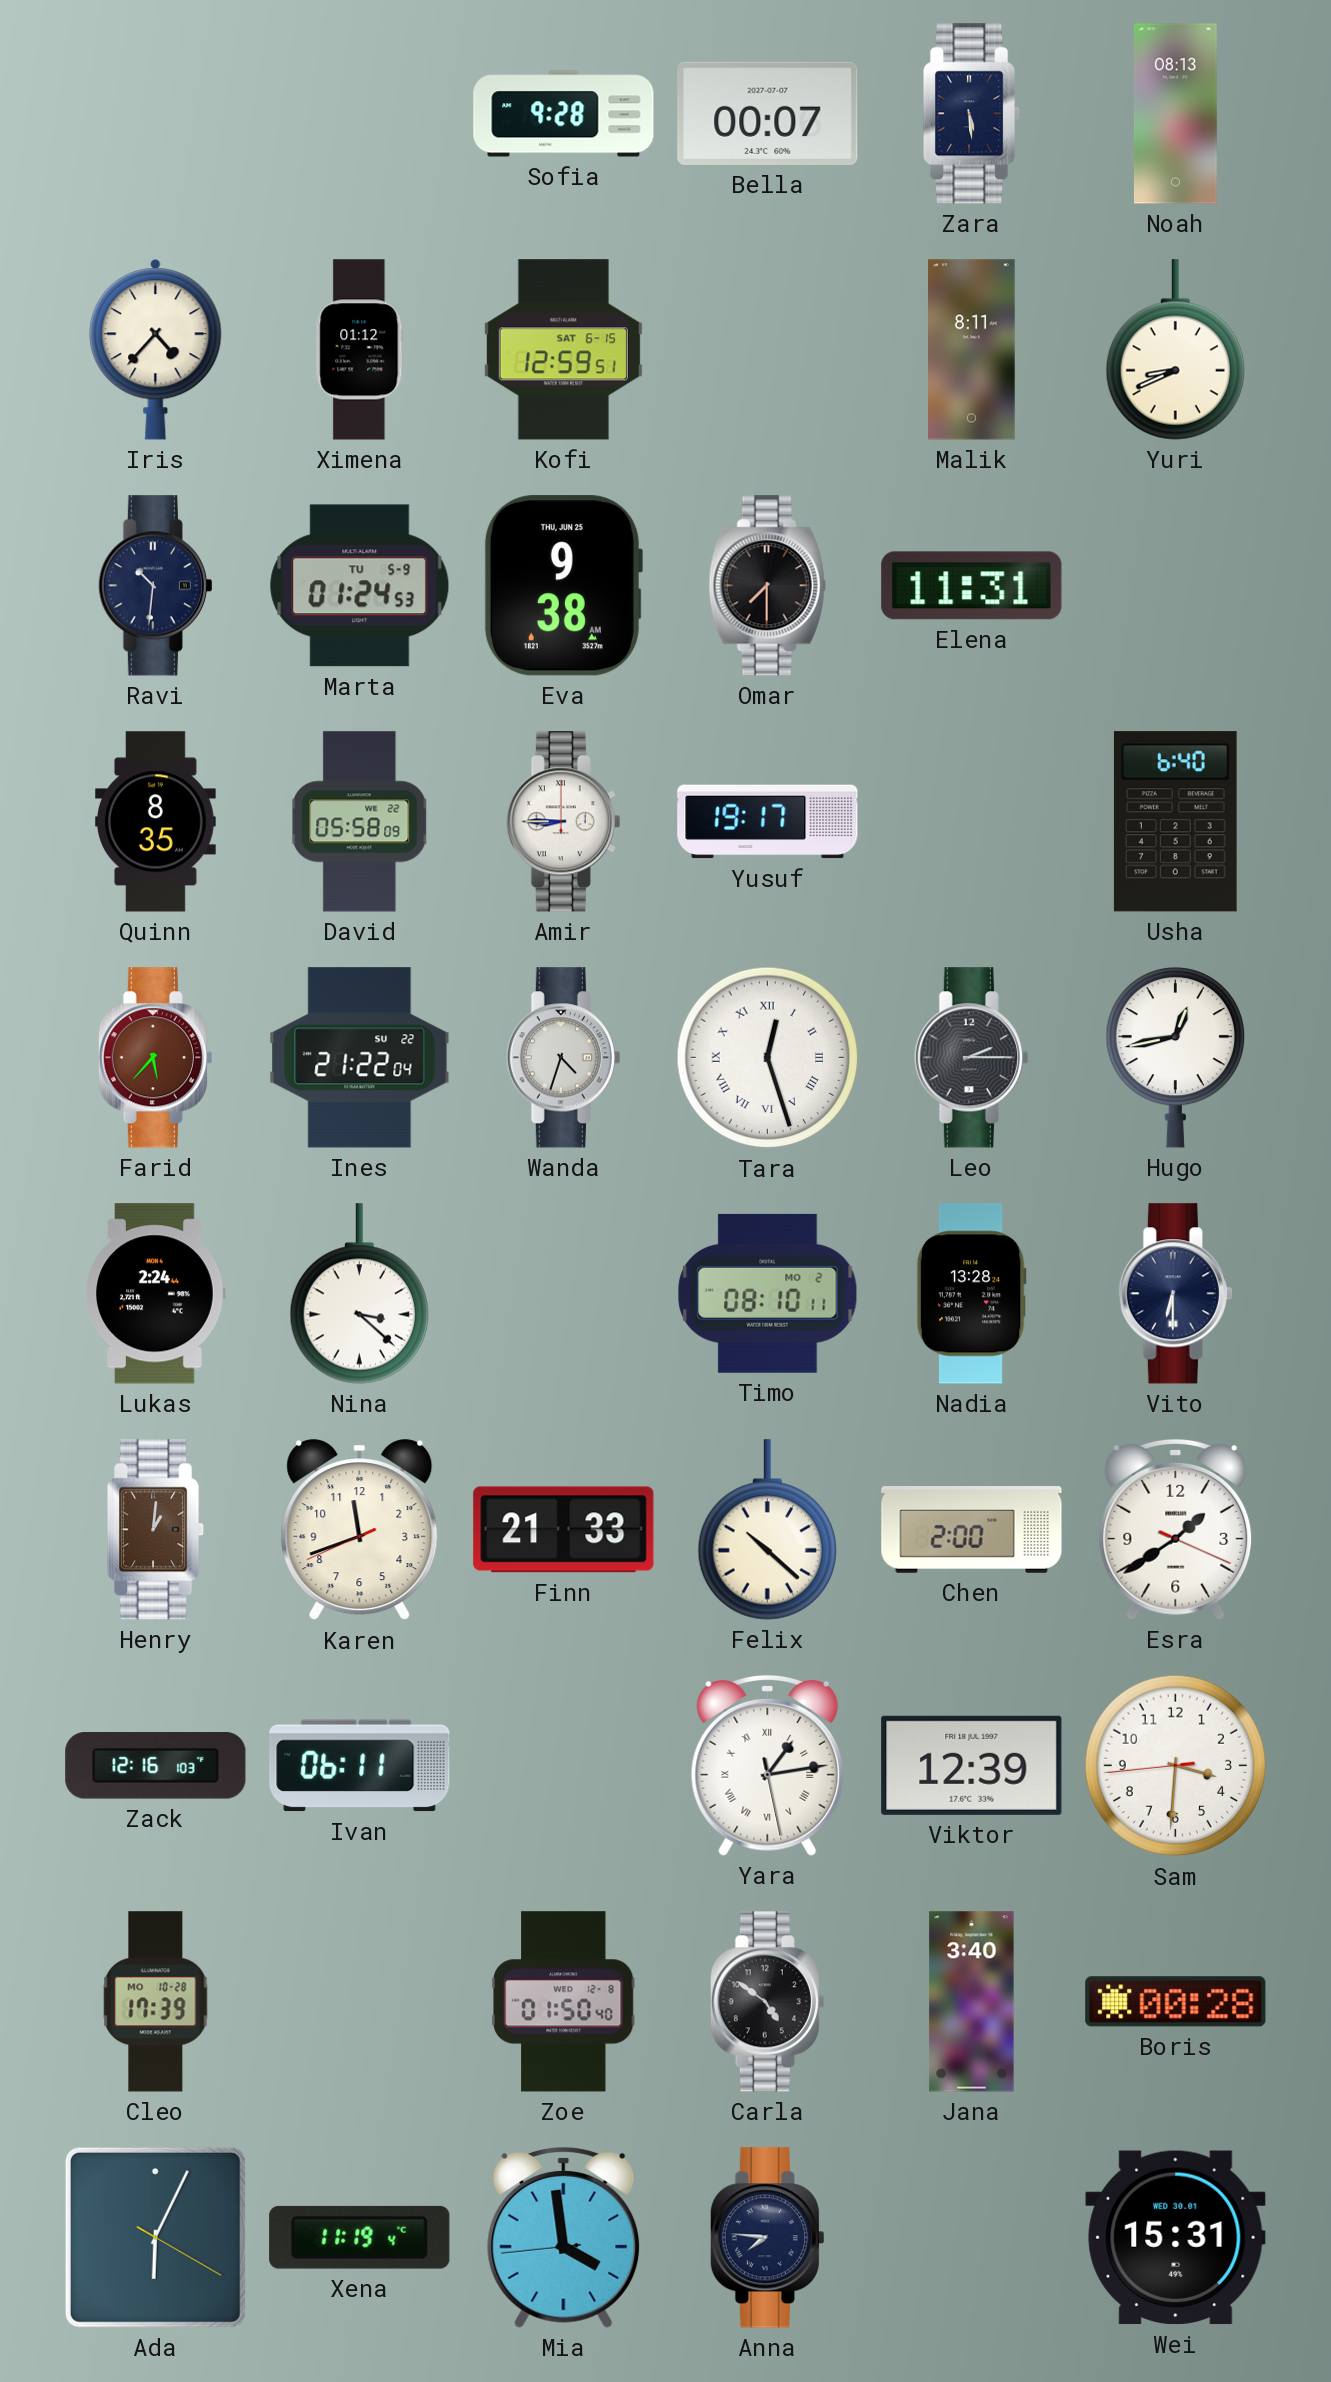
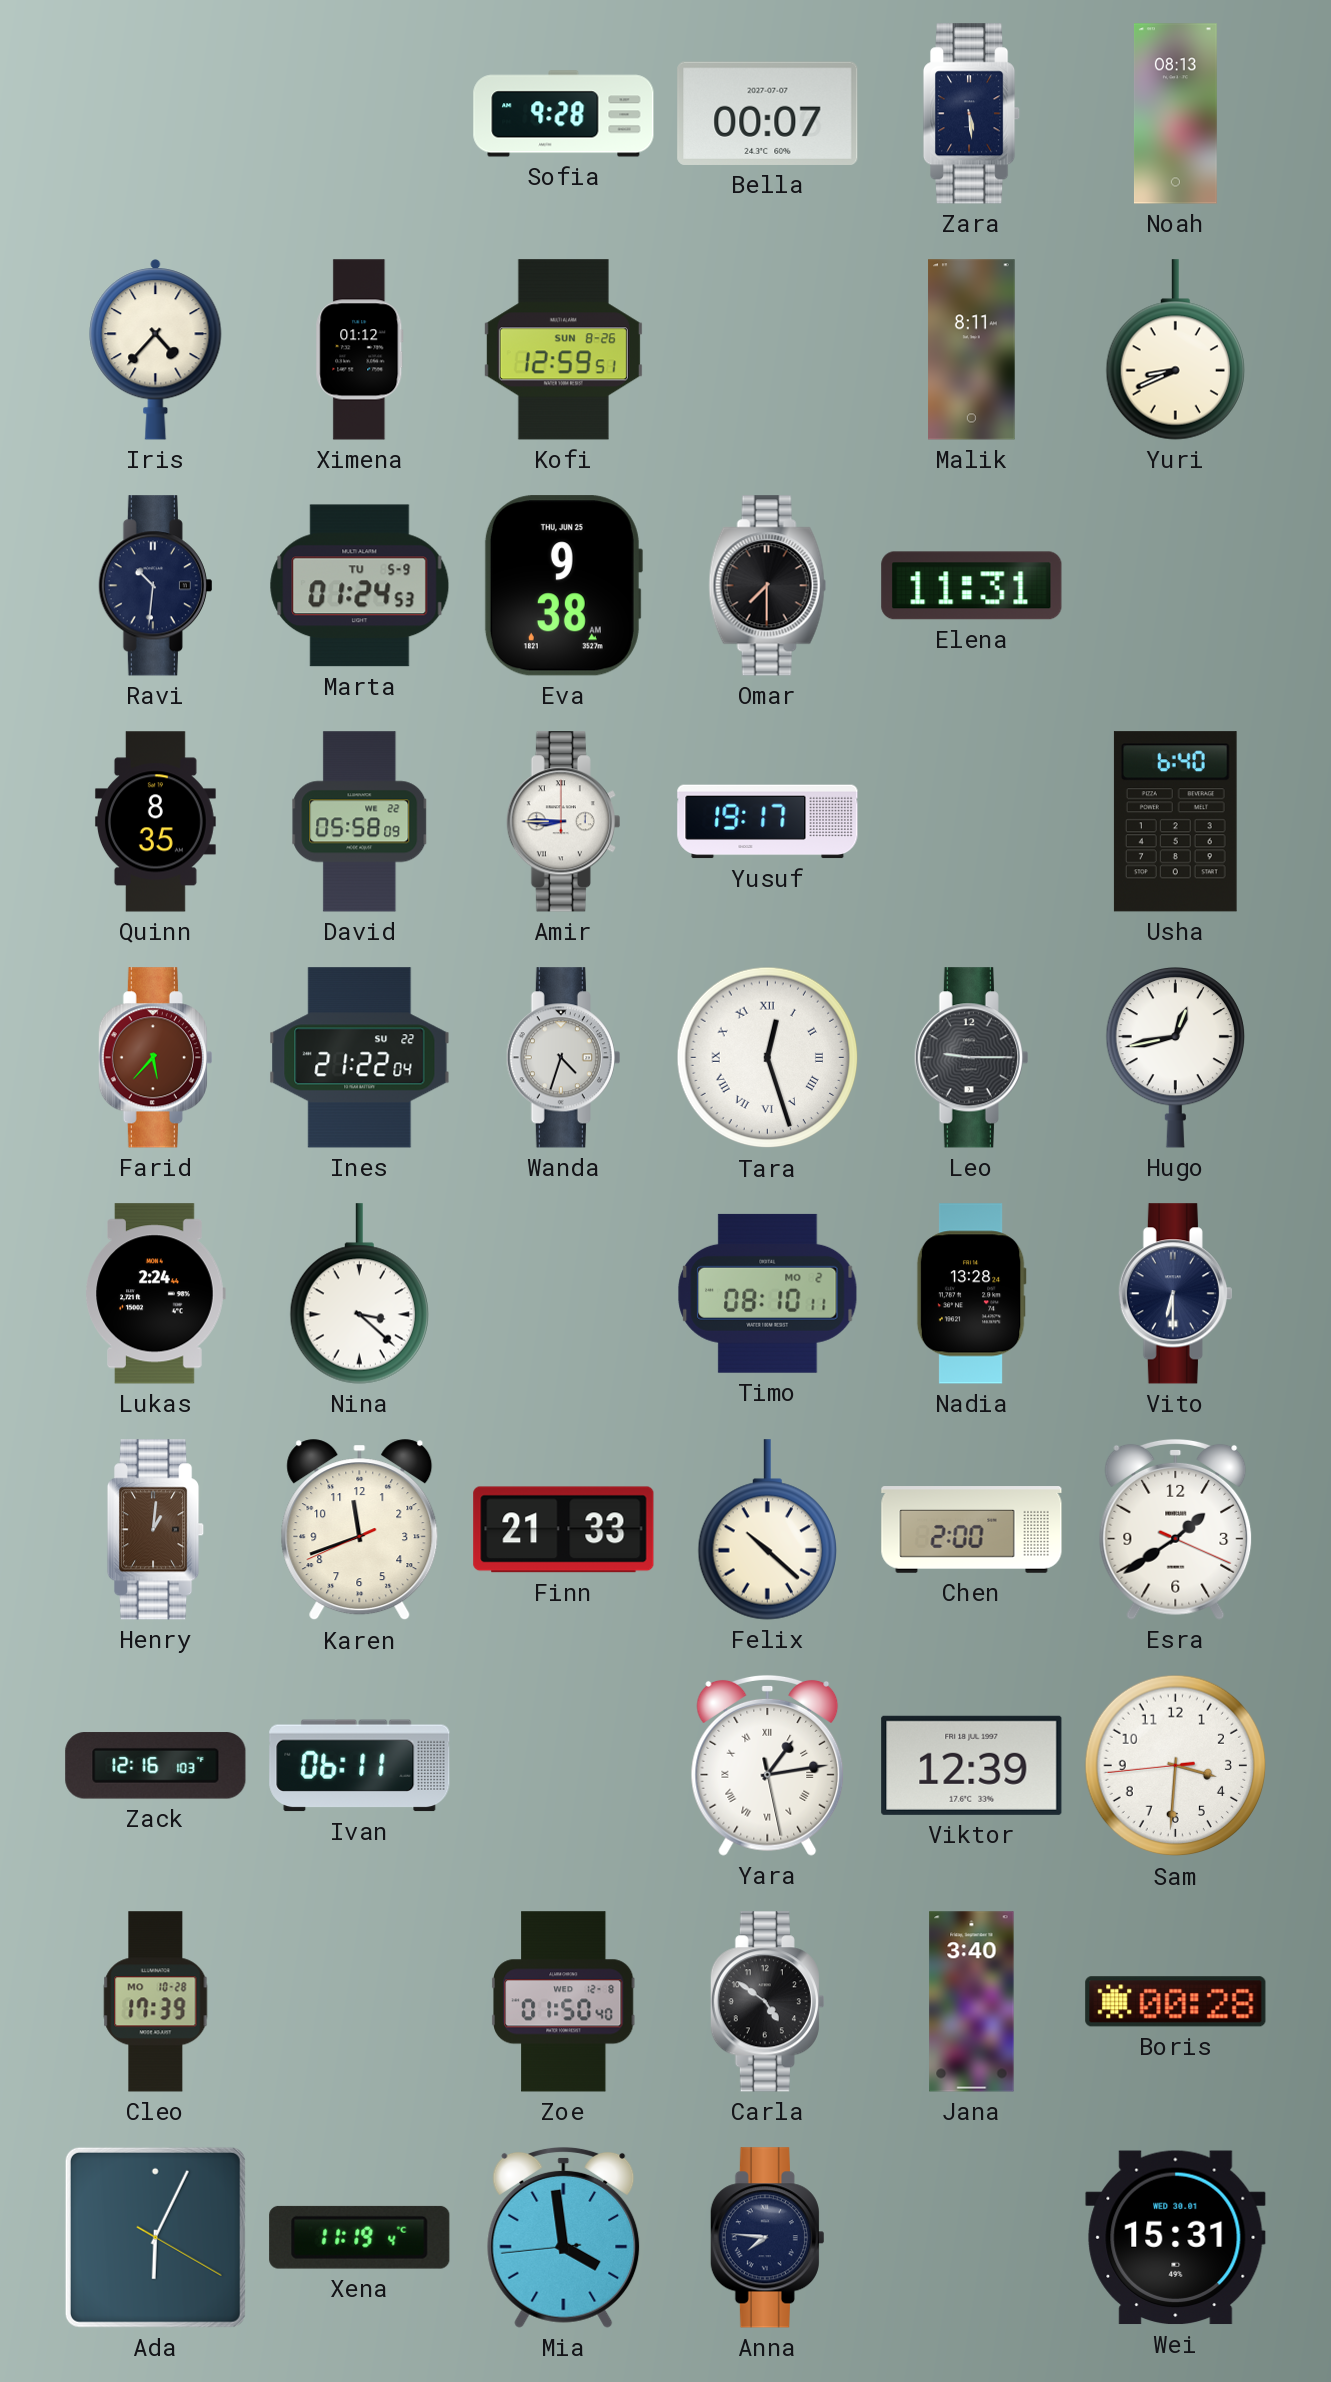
Kofi date: SAT 6-15 -> SUN 8-26 (563, 350)
Leo: 2:15 -> 9:15 (971, 1058)
